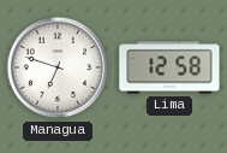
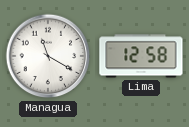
Managua: 6:48 -> 11:20 (48, 56)
